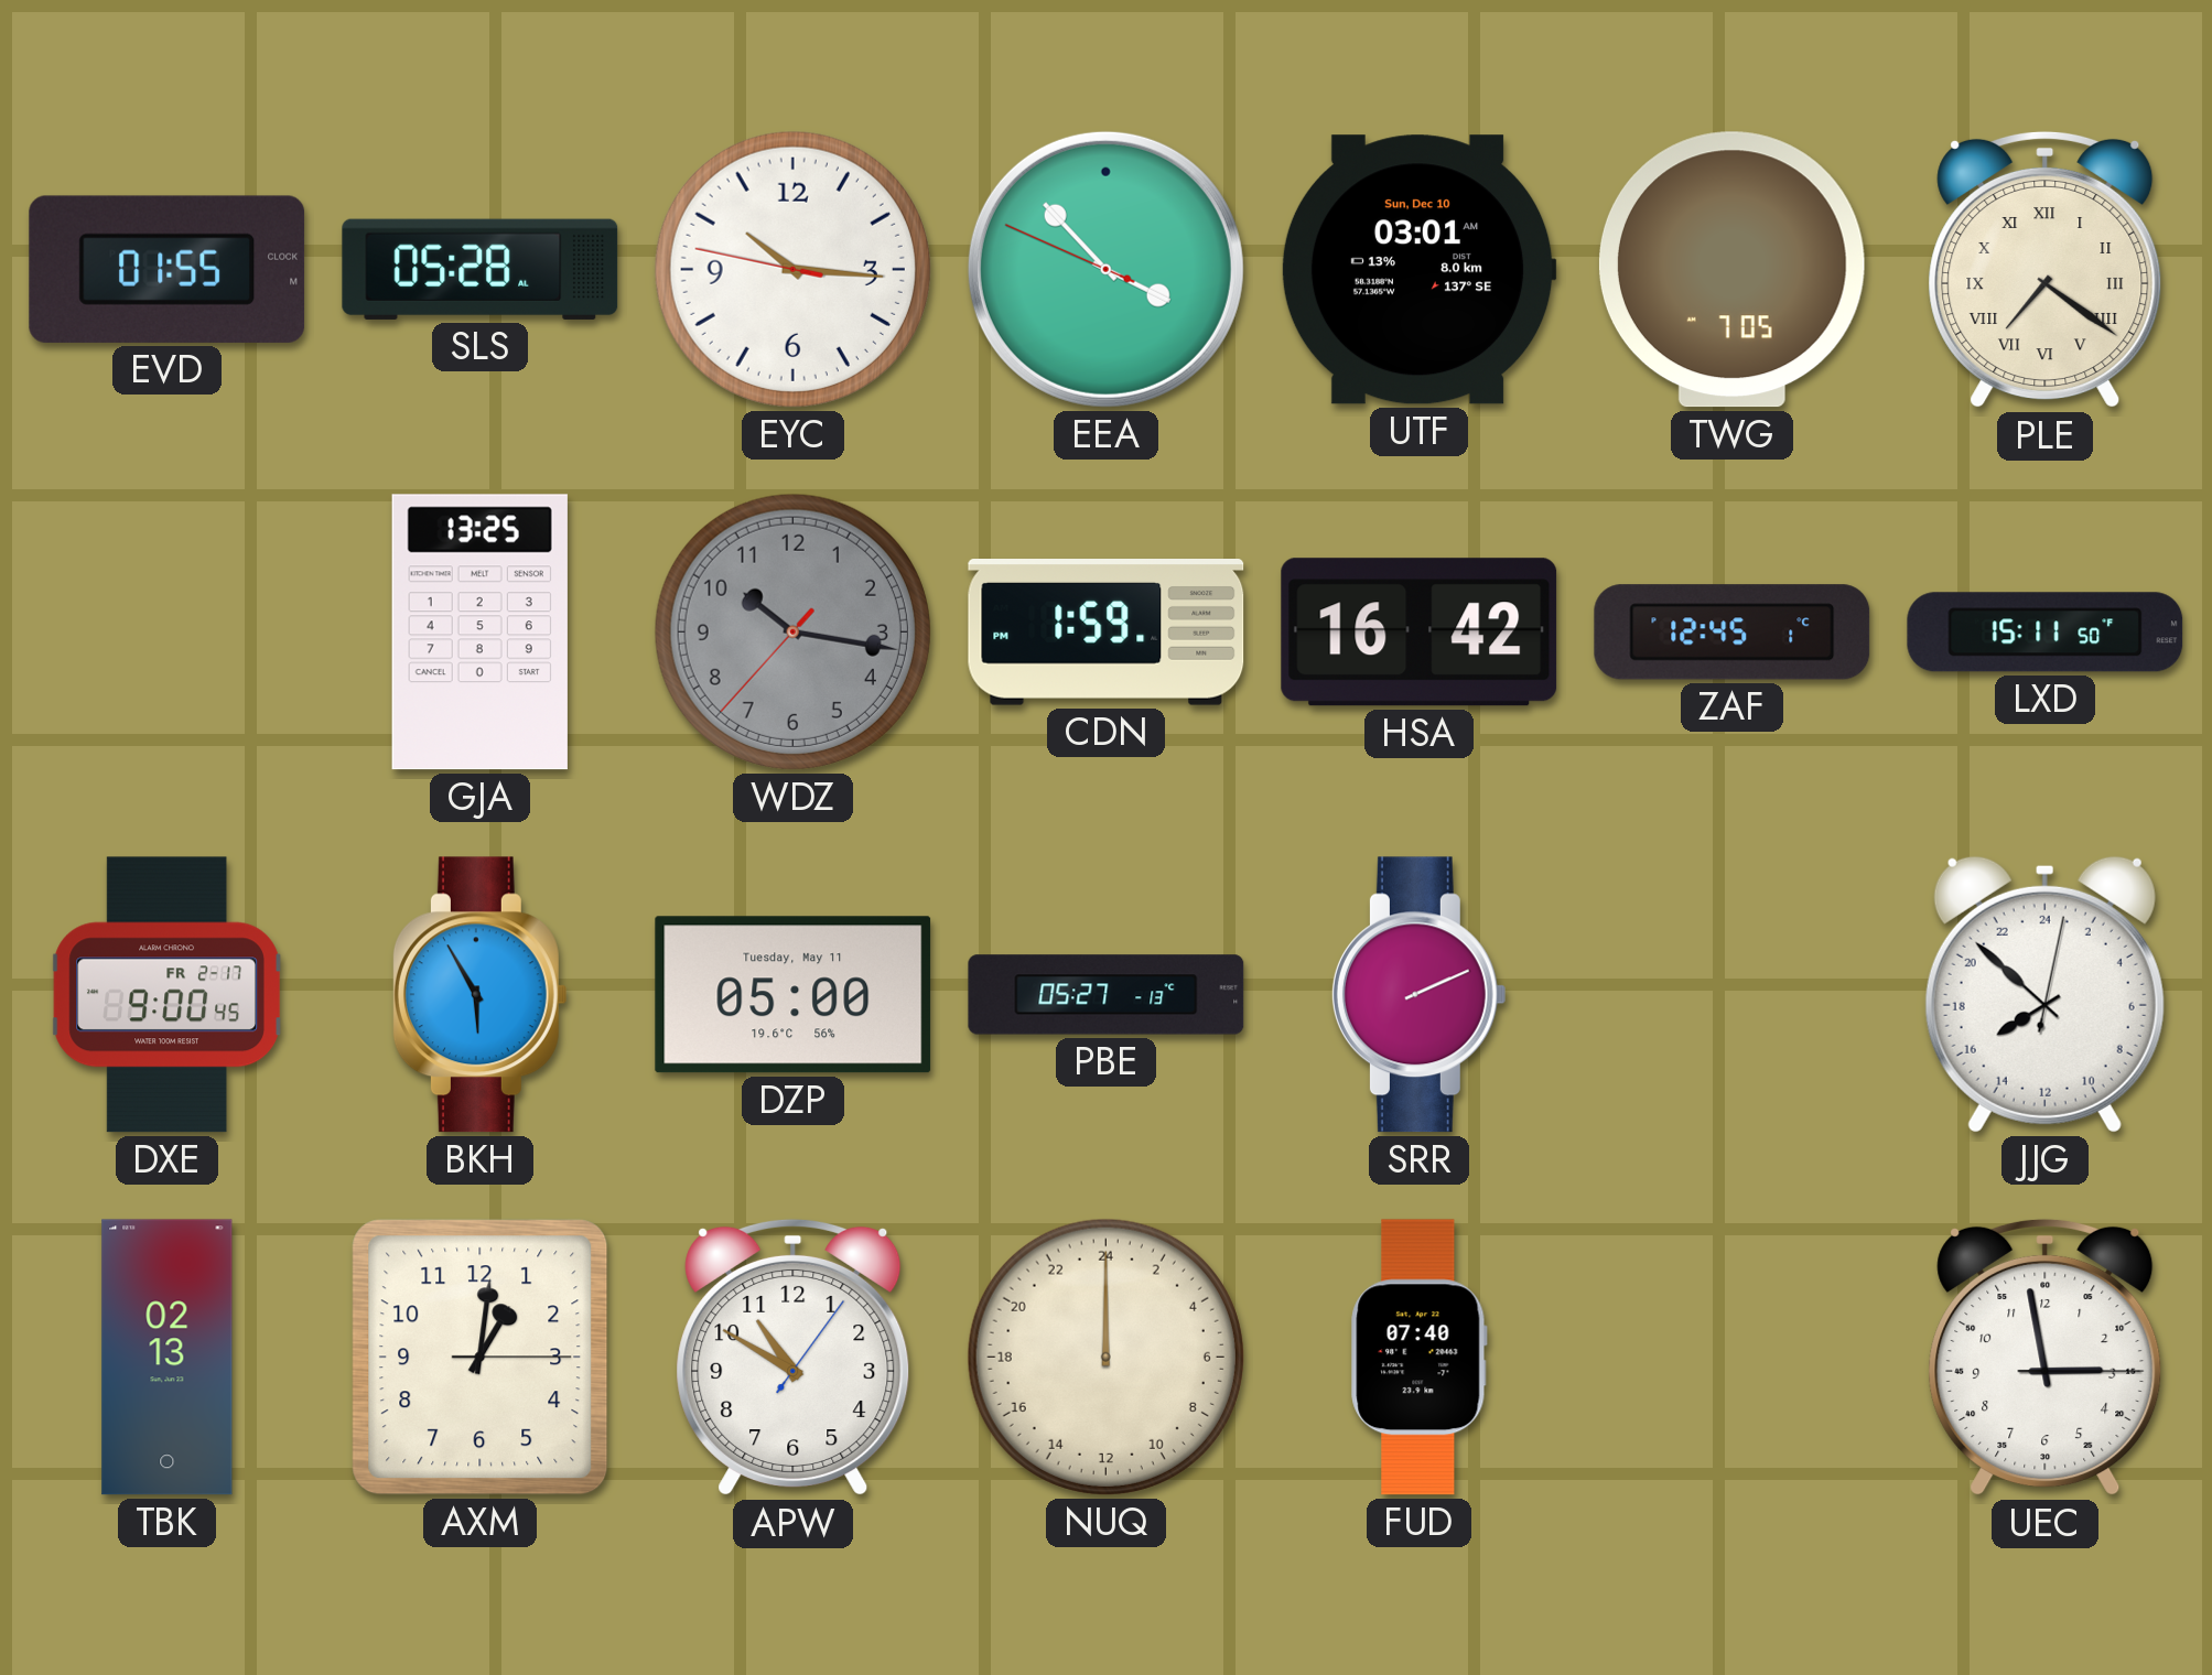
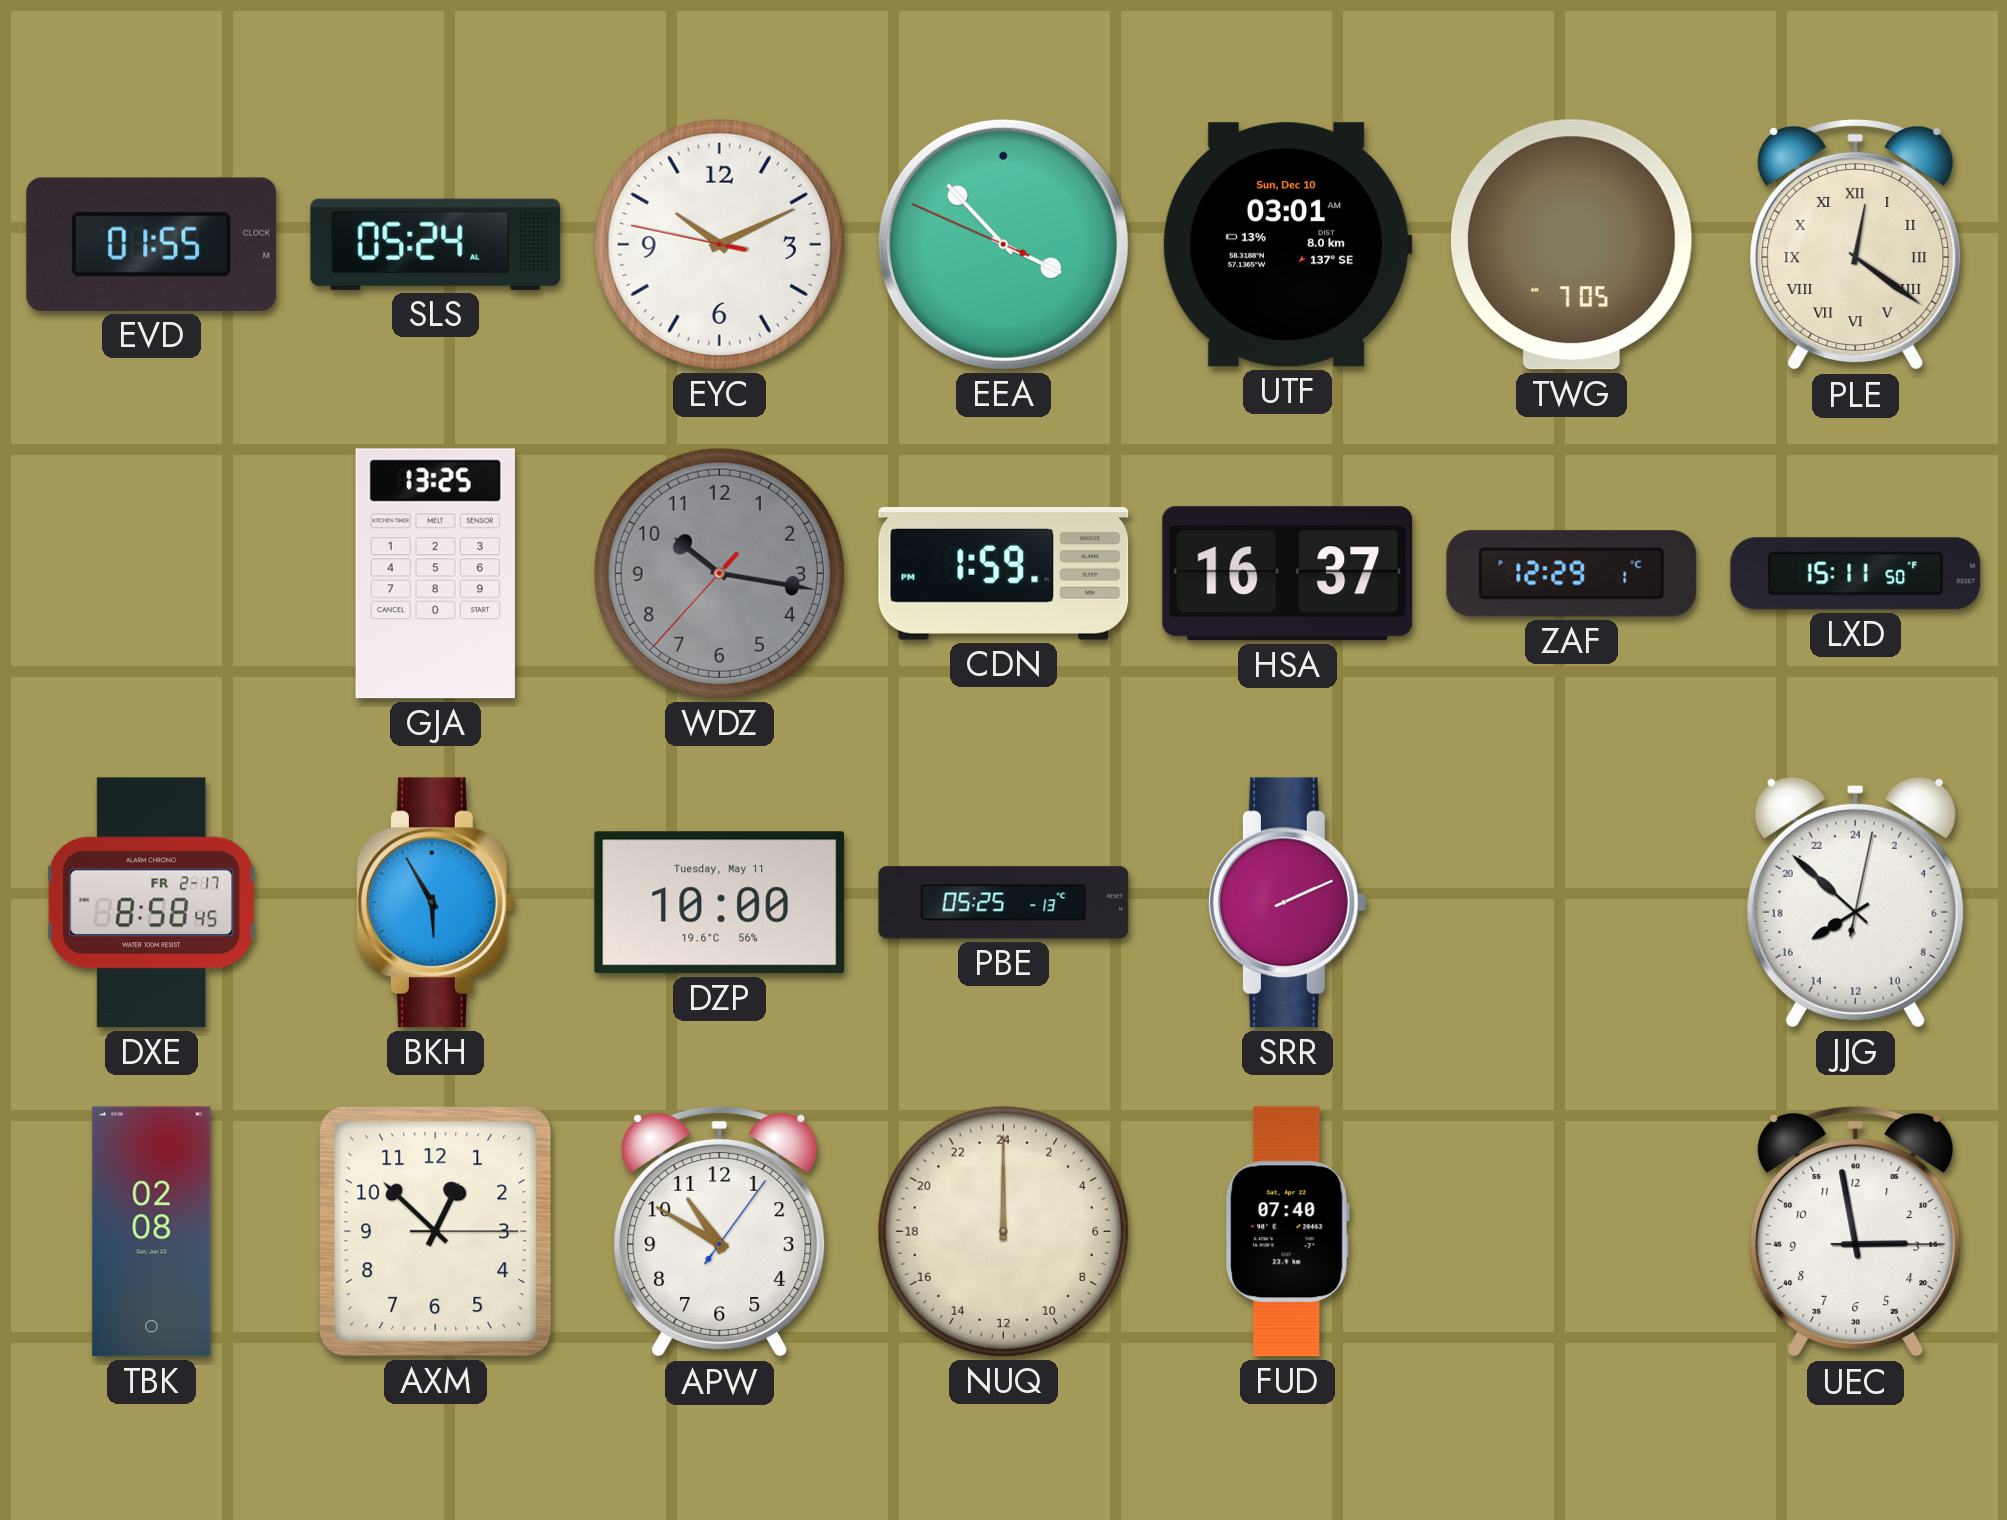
SLS: 05:28 -> 05:24 (436, 244)
EYC: 10:15 -> 10:10 (719, 244)
PLE: 7:21 -> 12:21 (1856, 245)
HSA: 16:42 -> 16:37 (1288, 574)
ZAF: 12:45 -> 12:29 (1572, 574)
DXE: 9:00 -> 8:58 (151, 903)
DZP: 05:00 -> 10:00 (720, 903)
PBE: 05:27 -> 05:25 (1004, 903)
TBK: 02:13 -> 02:08 (152, 1232)
AXM: 1:01 -> 12:52 (436, 1232)
